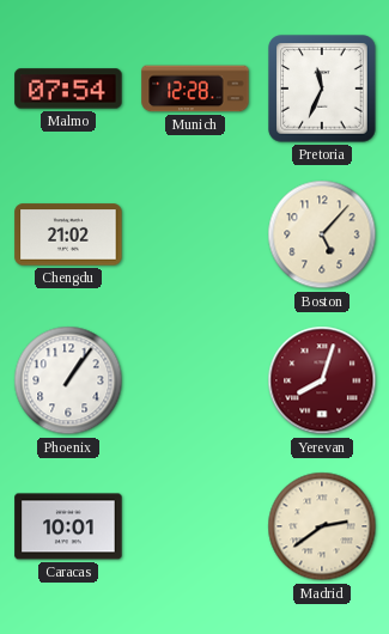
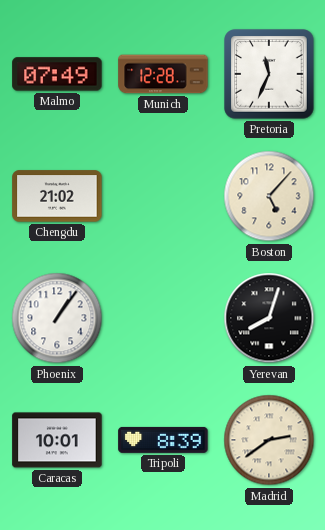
Malmo: 07:54 -> 07:49 (57, 74)
Yerevan dial: burgundy -> black (269, 318)
Tripoli: none -> 8:39 (163, 440)
